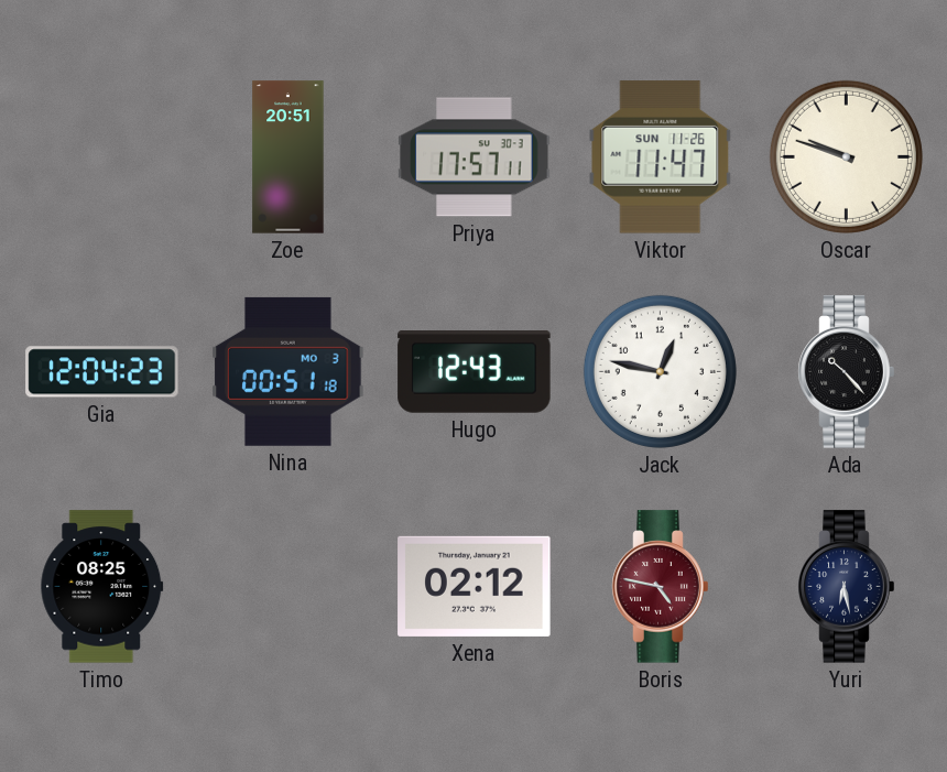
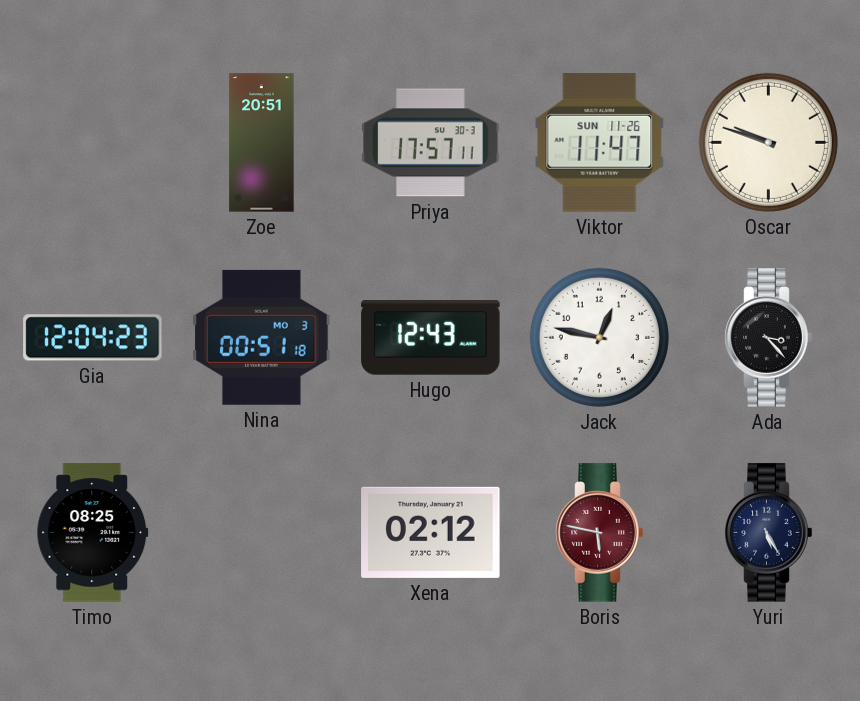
Ada: 10:23 -> 3:23 (769, 338)
Boris: 4:47 -> 5:47 (600, 533)
Yuri: 6:28 -> 5:25 (769, 533)
